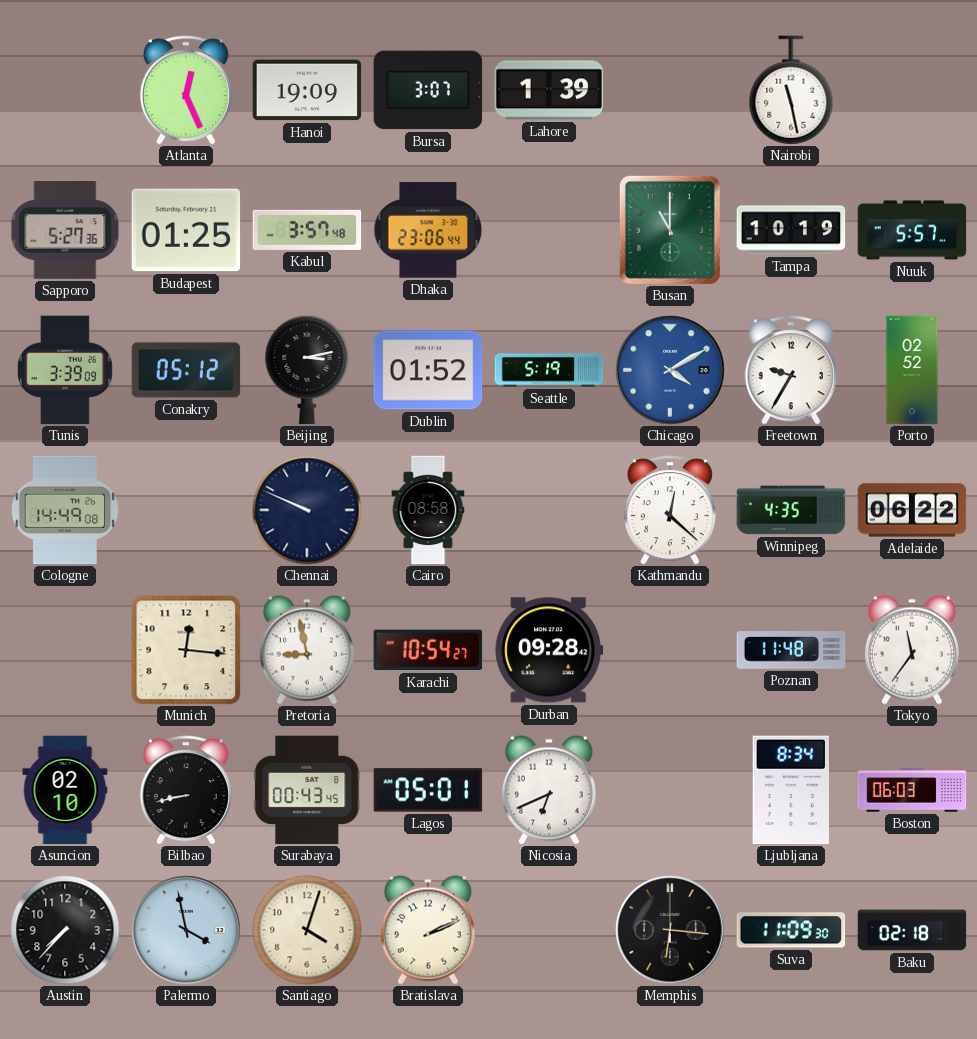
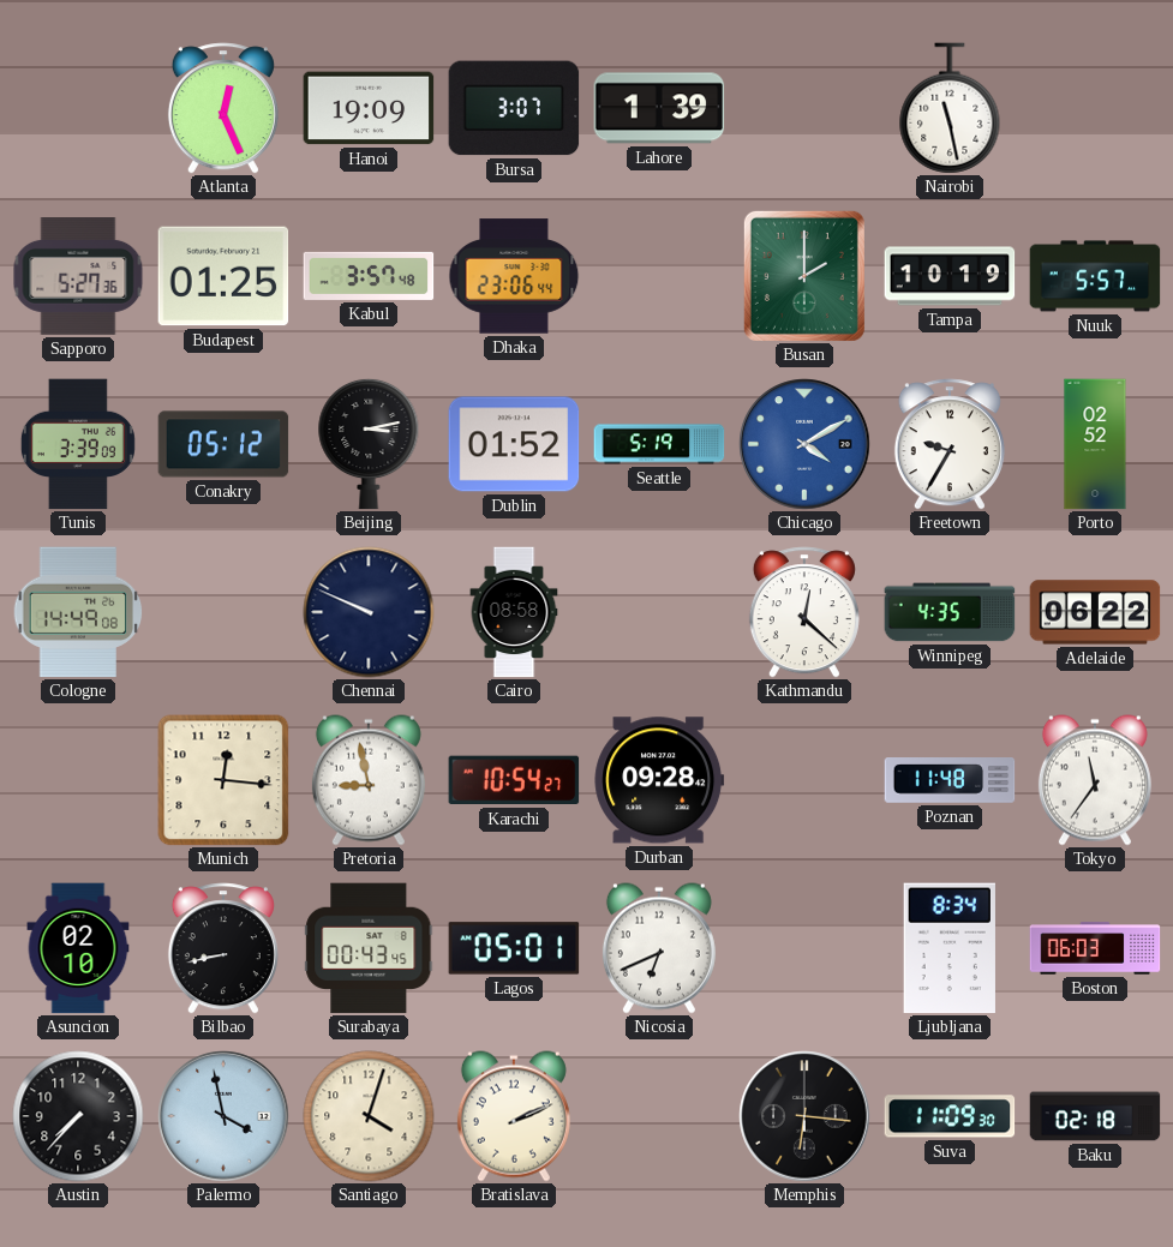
Busan: 11:00 -> 2:00 (804, 276)
